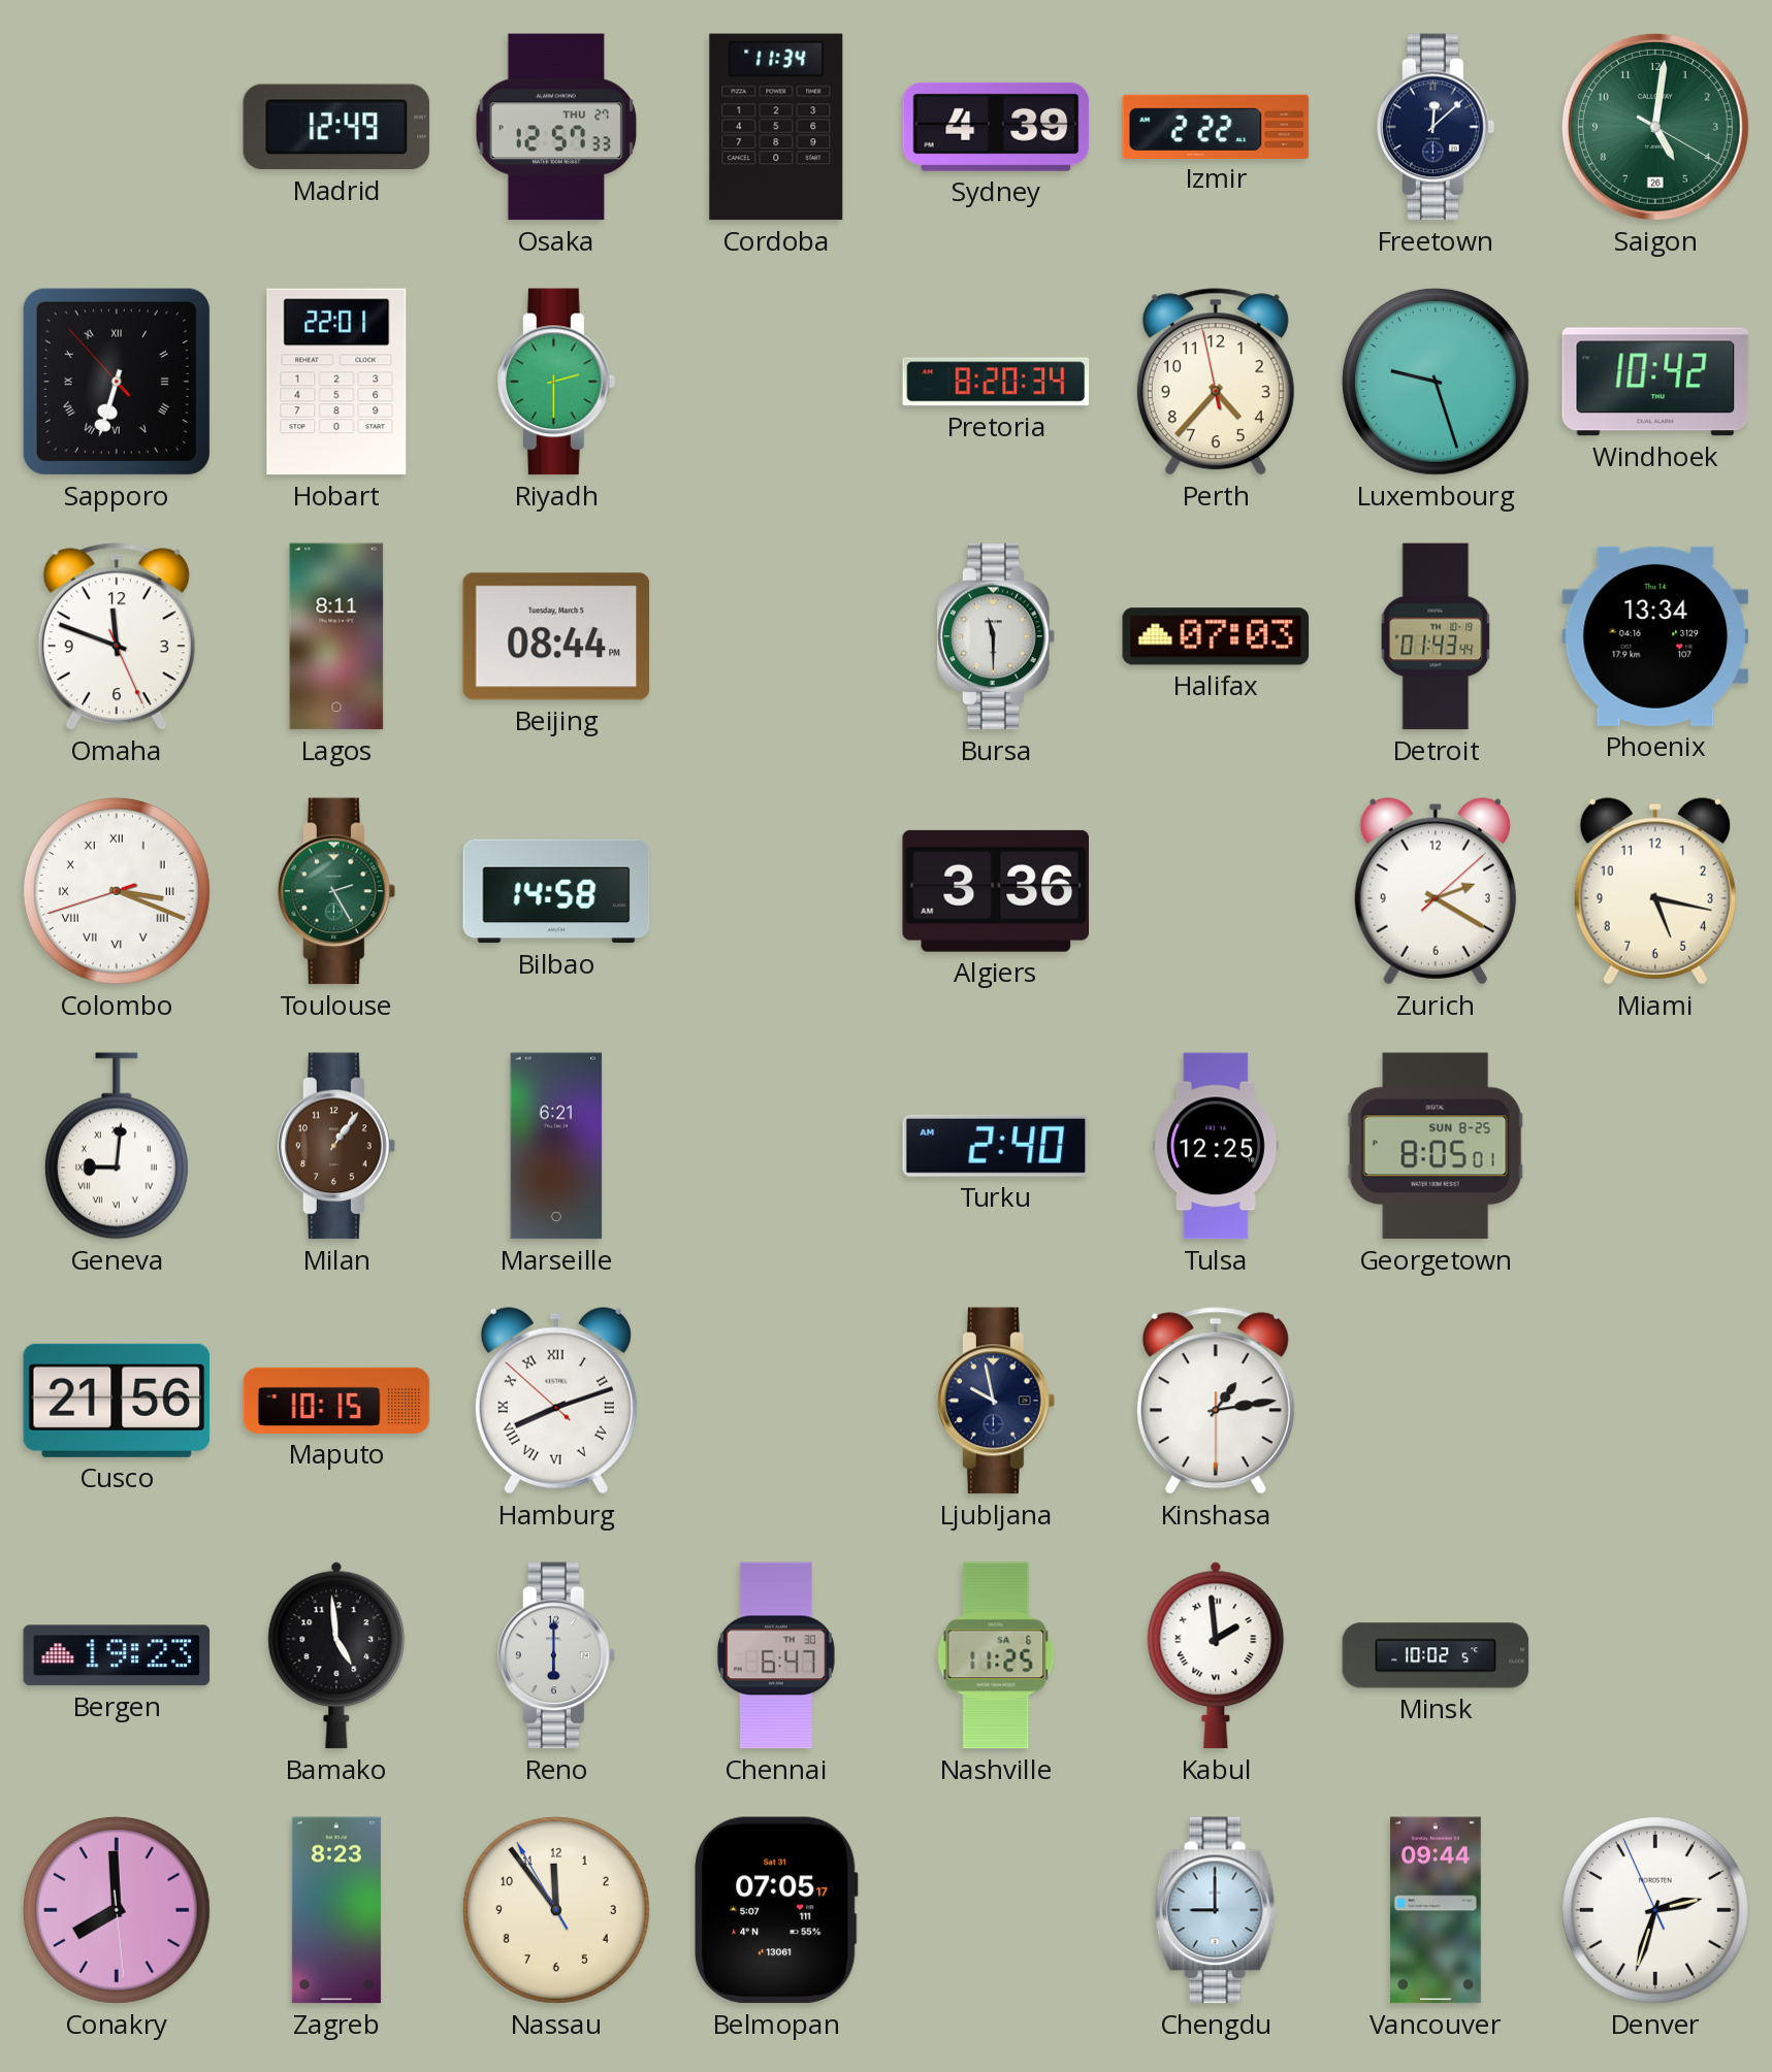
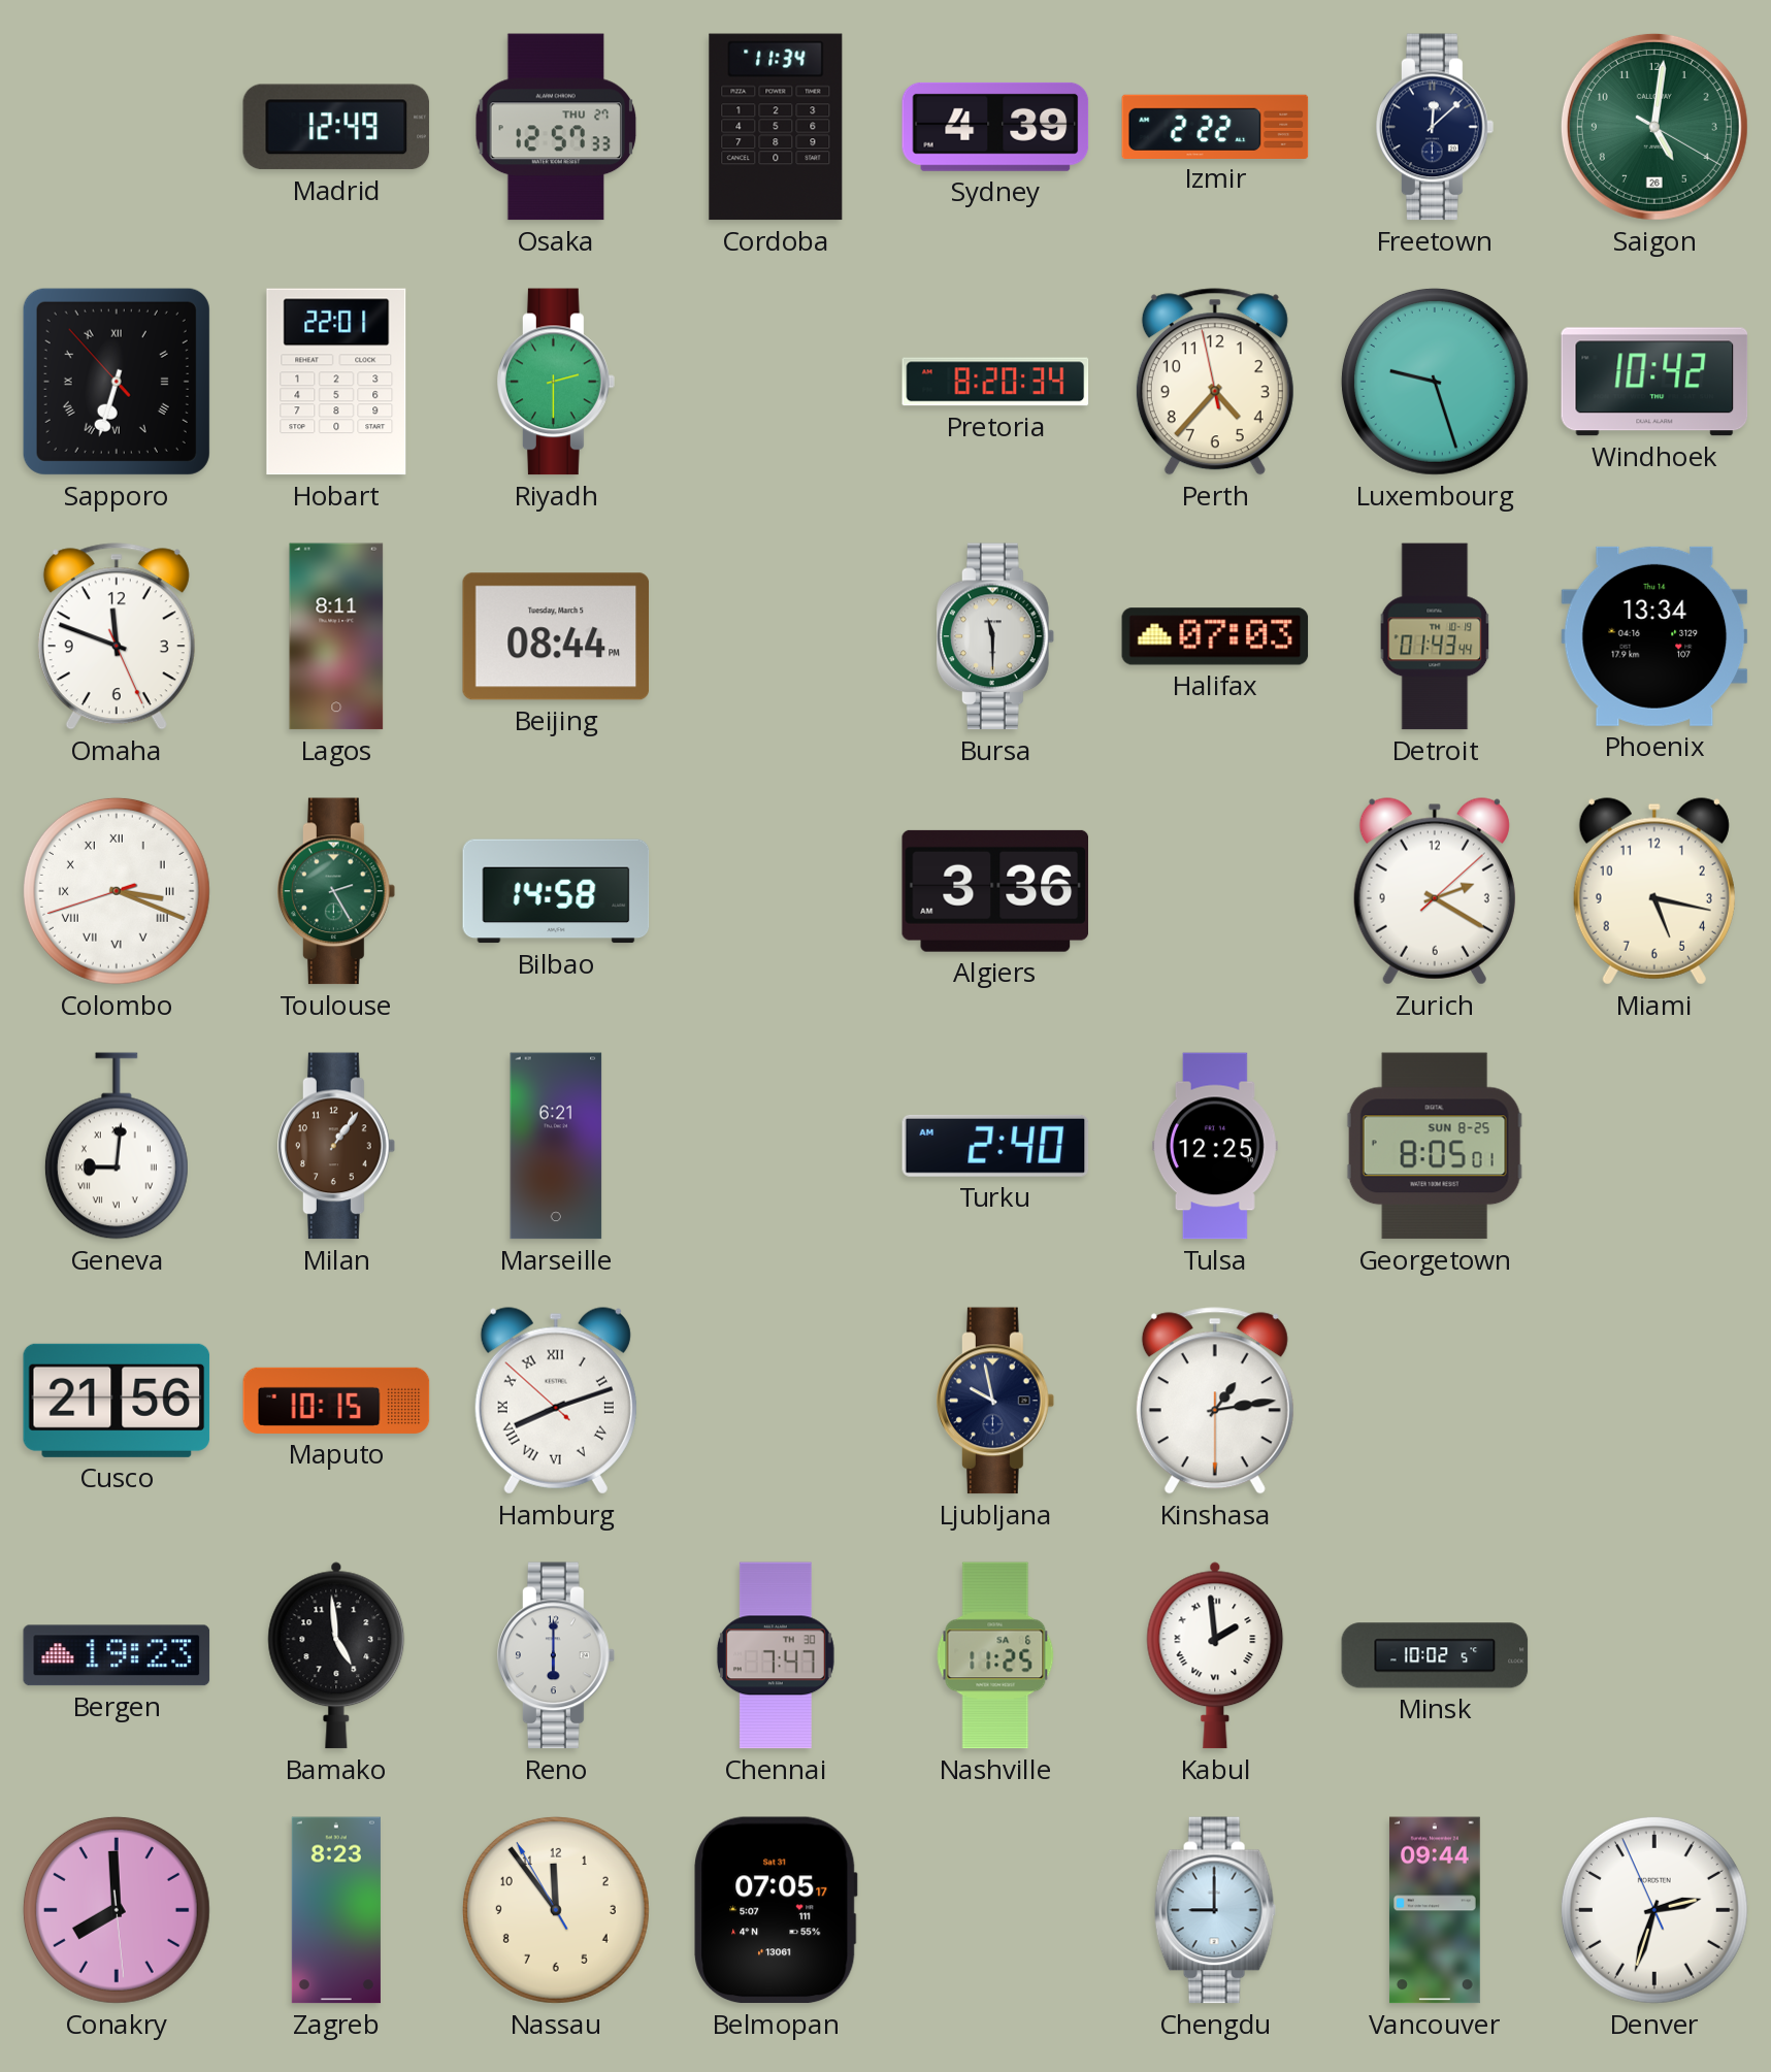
Chennai: 6:47 -> 7:47 (776, 1655)
